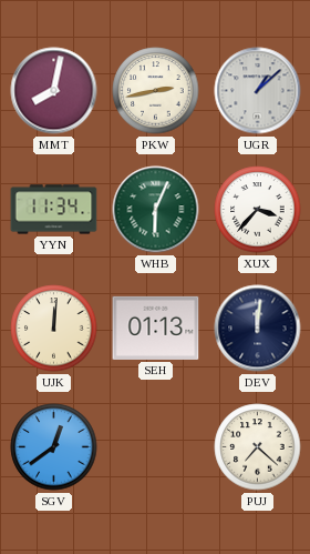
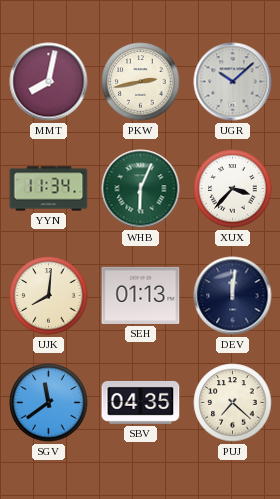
UGR: 1:08 -> 10:08 (233, 82)
UJK: 12:01 -> 8:01 (49, 296)
SGV: 12:39 -> 11:39 (49, 403)
SBV: none -> 04:35 (141, 402)
